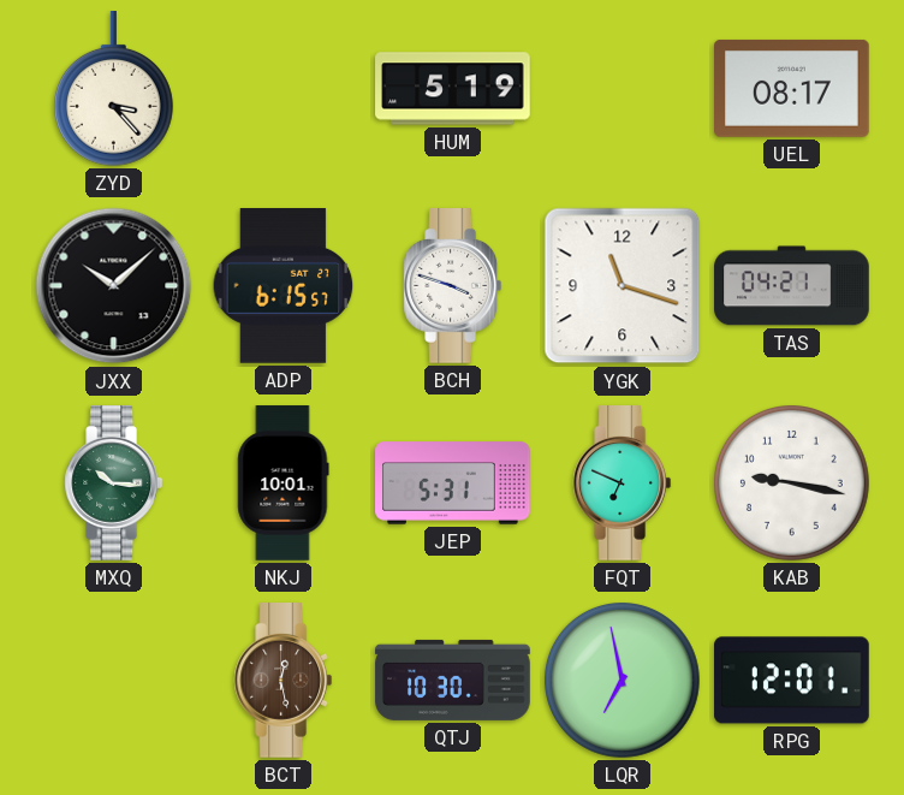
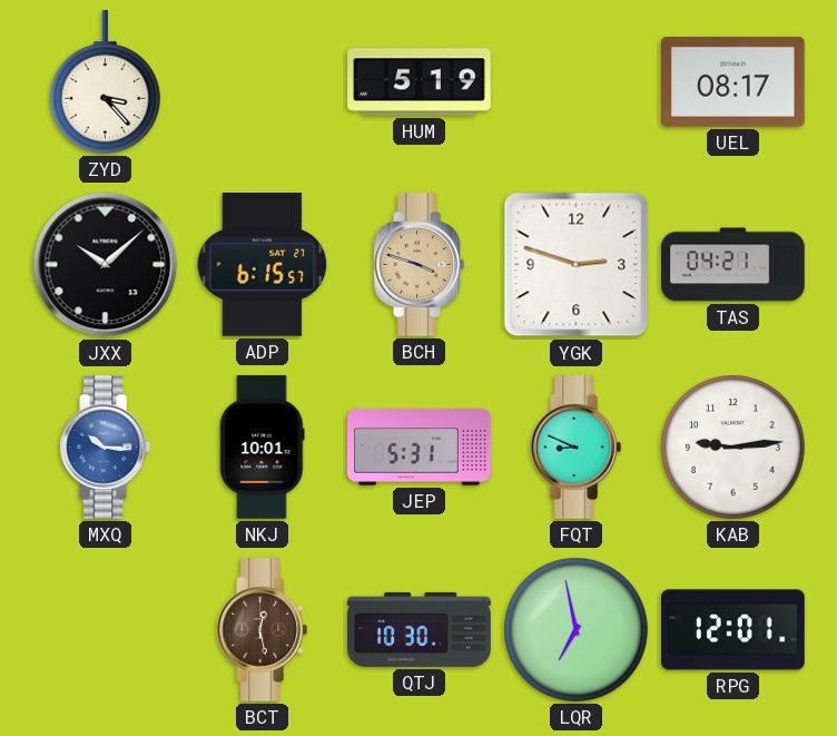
BCH dial: white -> champagne (420, 265)
YGK: 11:18 -> 2:48 (577, 265)
MXQ dial: green -> blue (106, 448)
FQT: 6:49 -> 8:49 (577, 448)
KAB: 9:17 -> 9:14 (733, 448)
